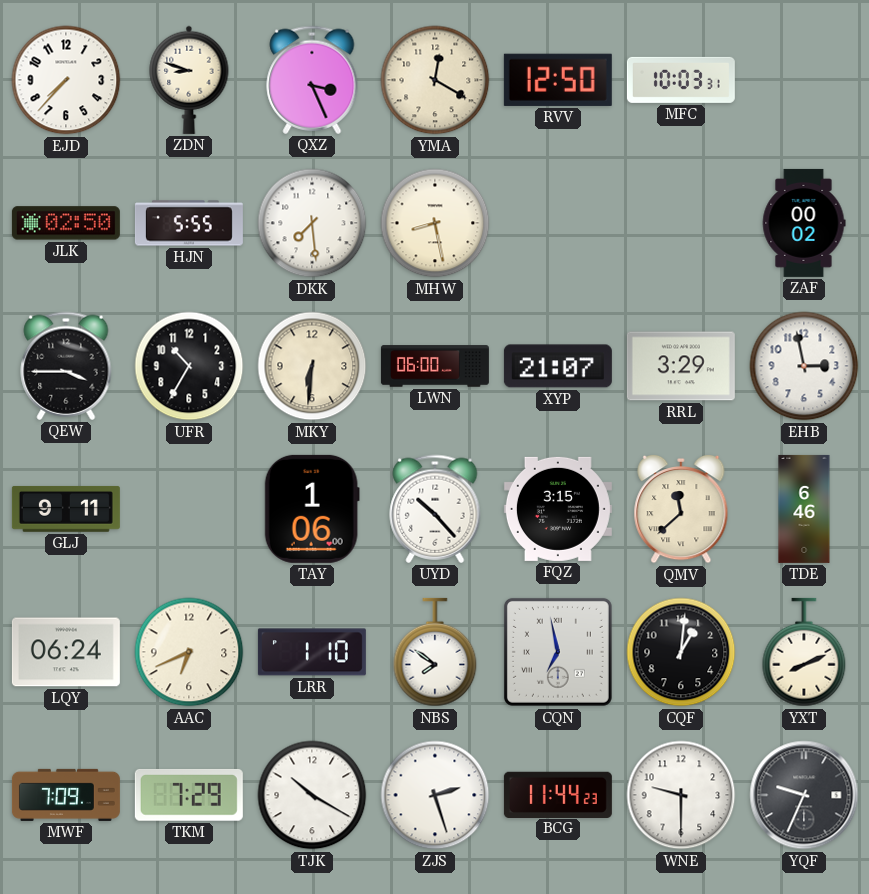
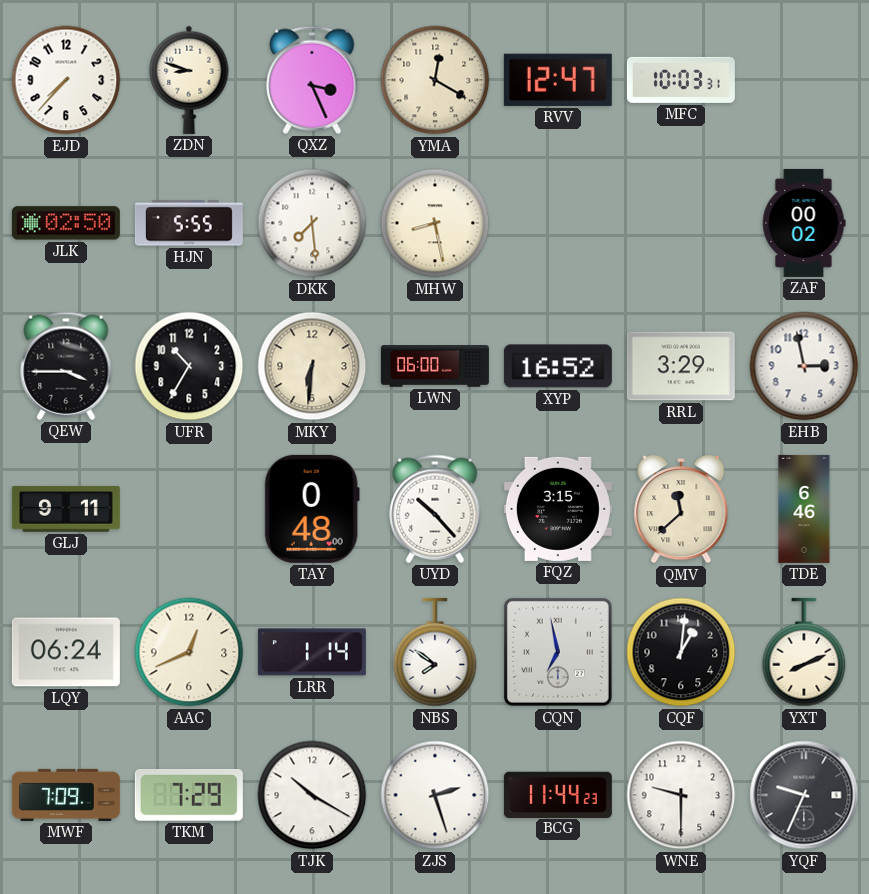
RVV: 12:50 -> 12:47 (558, 80)
XYP: 21:07 -> 16:52 (558, 366)
TAY: 1:06 -> 0:48 (312, 509)
AAC: 6:41 -> 12:41 (189, 652)
LRR: 1:10 -> 1:14 (312, 652)
